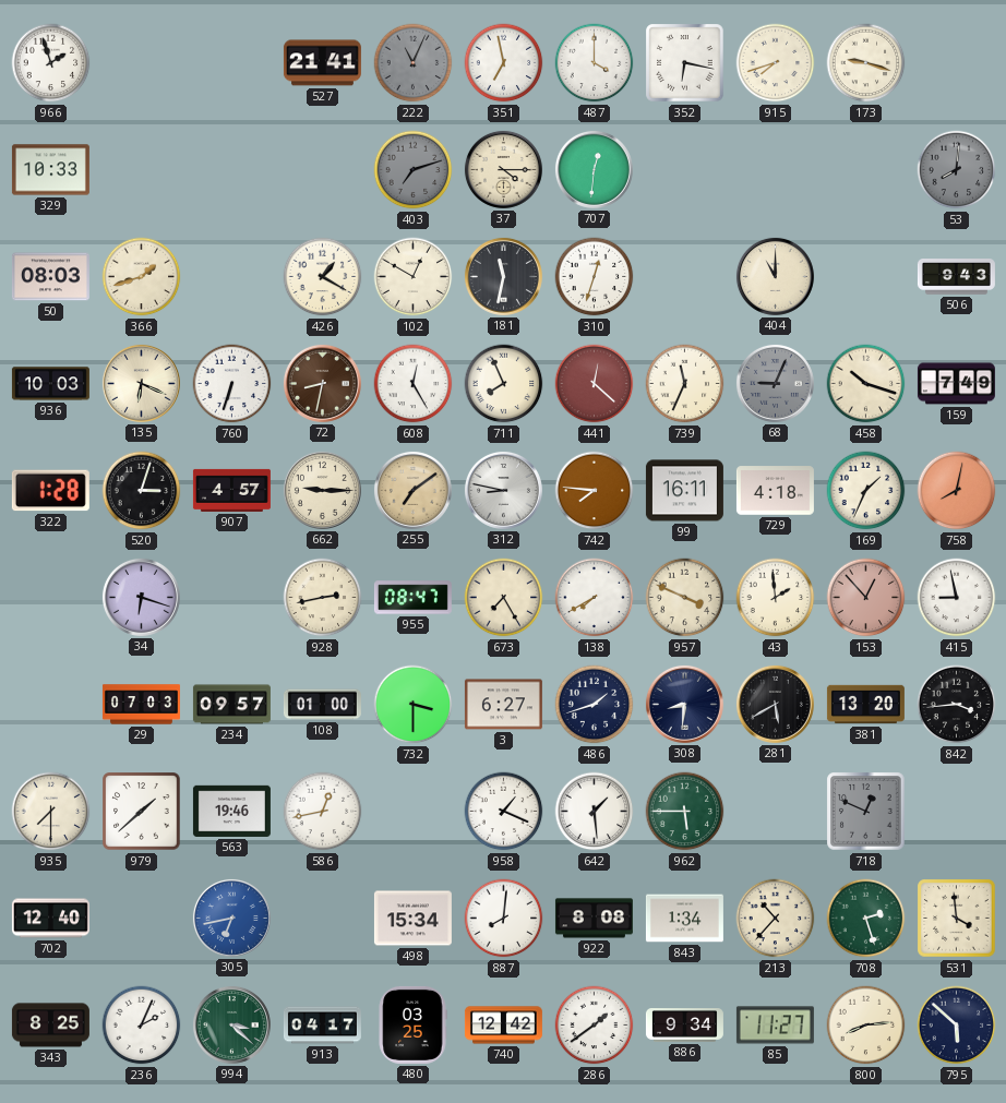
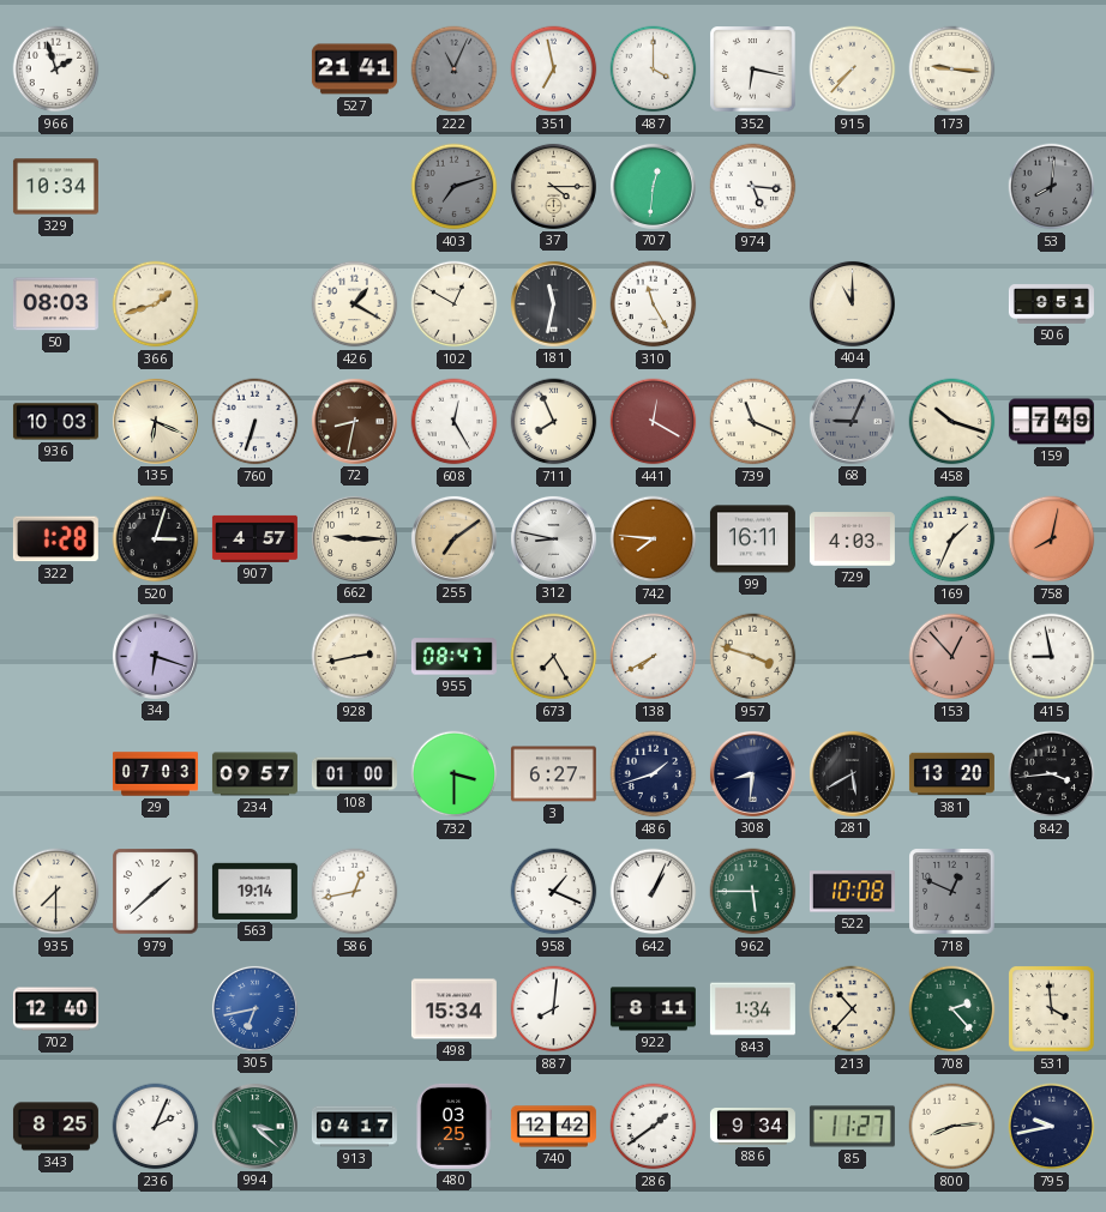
915: 7:42 -> 7:37 (853, 70)
173: 9:18 -> 9:16 (952, 70)
329: 10:33 -> 10:34 (55, 187)
974: none -> 5:16 (753, 187)
310: 12:33 -> 11:25 (654, 304)
506: 9:43 -> 9:51 (1051, 304)
441: 12:22 -> 12:20 (654, 422)
739: 11:34 -> 11:19 (753, 422)
729: 4:18 -> 4:03 (852, 539)
957: 3:49 -> 3:48 (753, 657)
43: 1:59 -> none (776, 598)
563: 19:46 -> 19:14 (254, 891)
642: 1:29 -> 1:04 (654, 892)
522: none -> 10:08 (852, 892)
922: 8:08 -> 8:11 (653, 1009)
708: 2:27 -> 2:23 (952, 1009)
795: 5:52 -> 9:43 (1052, 1127)
